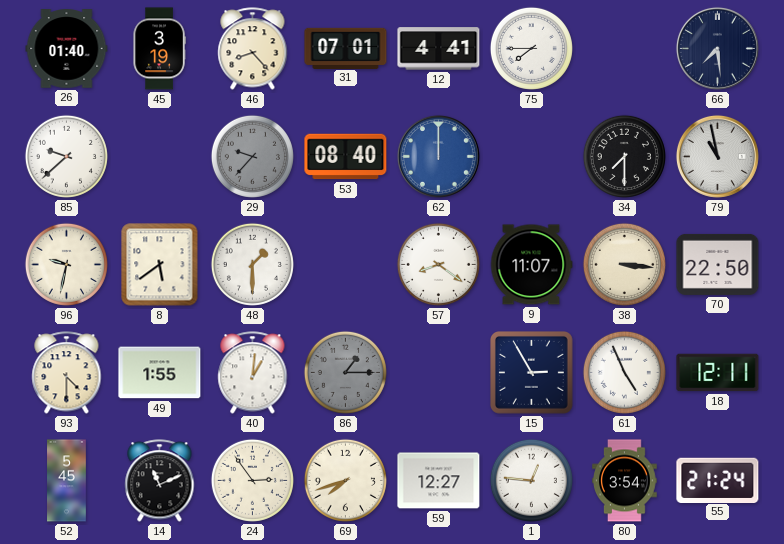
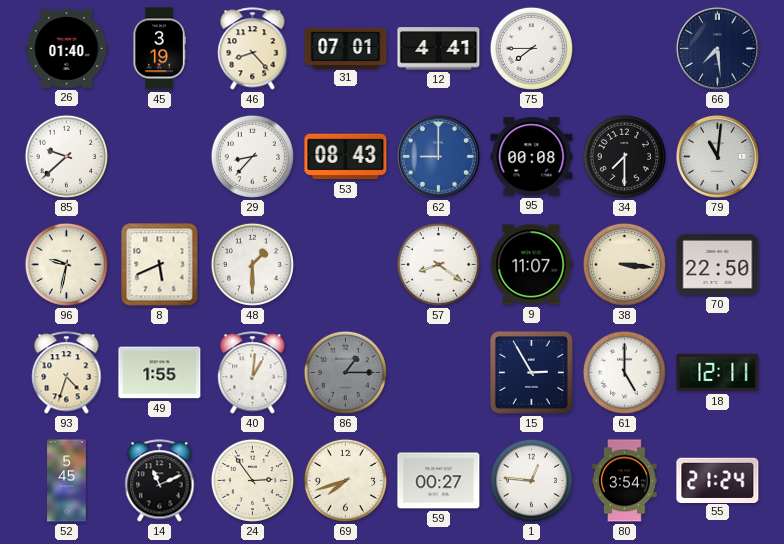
29: 9:37 -> 8:37 (252, 156)
29 dial: grey -> white (252, 156)
53: 08:40 -> 08:43 (346, 157)
62: 12:00 -> 9:00 (438, 156)
95: none -> 00:08 (532, 157)
79: 10:58 -> 11:01 (717, 156)
8: 5:39 -> 5:41 (160, 265)
93: 4:30 -> 4:33 (67, 373)
61: 4:56 -> 5:00 (624, 372)
59: 12:27 -> 00:27 (439, 481)
